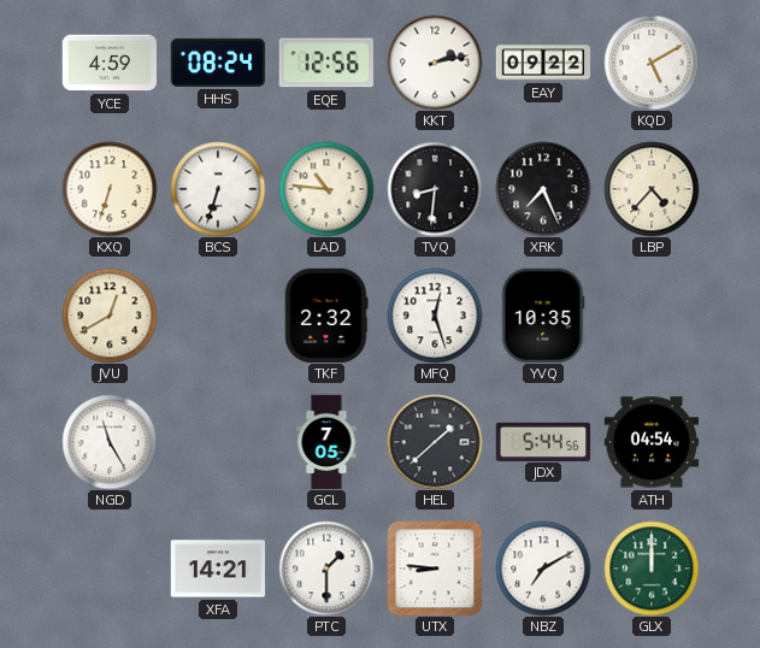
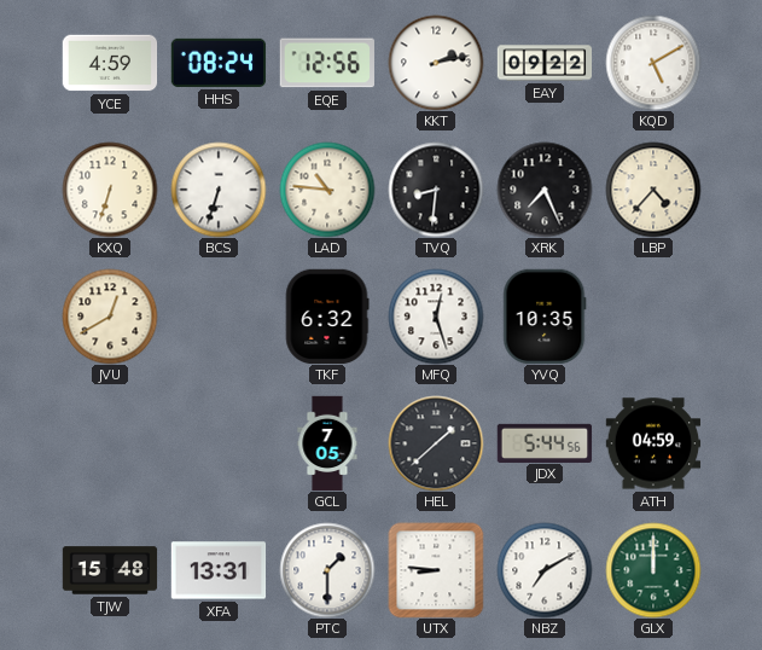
TKF: 2:32 -> 6:32 (327, 317)
NGD: 11:25 -> none (110, 442)
ATH: 04:54 -> 04:59 (653, 443)
TJW: none -> 15:48 (110, 570)
XFA: 14:21 -> 13:31 (219, 570)
